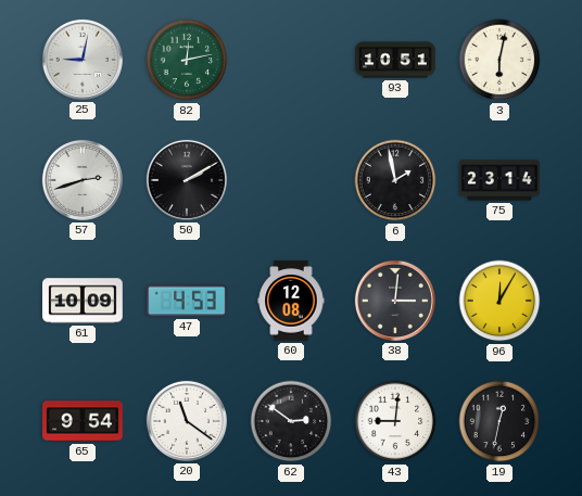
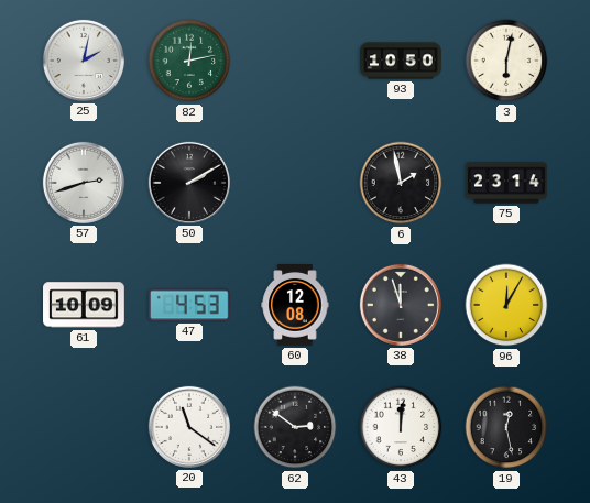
25: 9:02 -> 2:02 (84, 61)
93: 10:51 -> 10:50 (401, 61)
38: 3:01 -> 11:57 (401, 305)
65: 9:54 -> none (84, 421)
43: 9:01 -> 12:01 (401, 427)
19: 12:32 -> 12:28 (506, 427)
